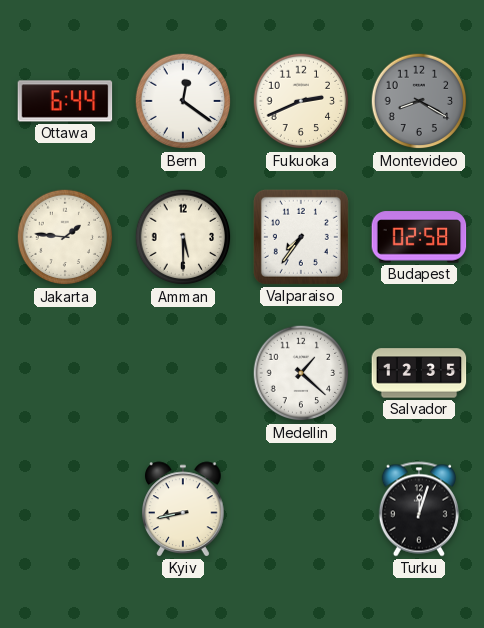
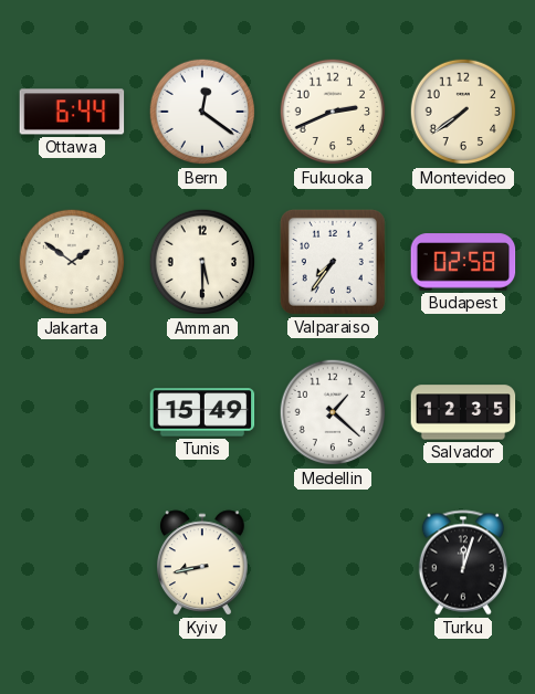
Montevideo: 8:20 -> 7:39 (463, 112)
Montevideo dial: grey -> cream (463, 112)
Jakarta: 1:46 -> 1:51 (72, 262)
Tunis: none -> 15:49 (202, 412)
